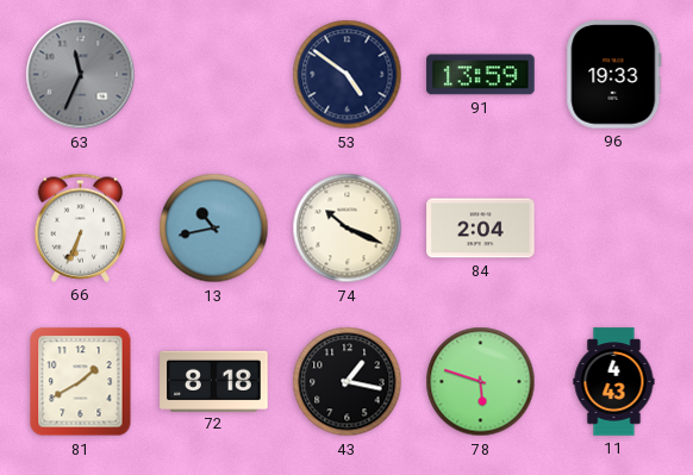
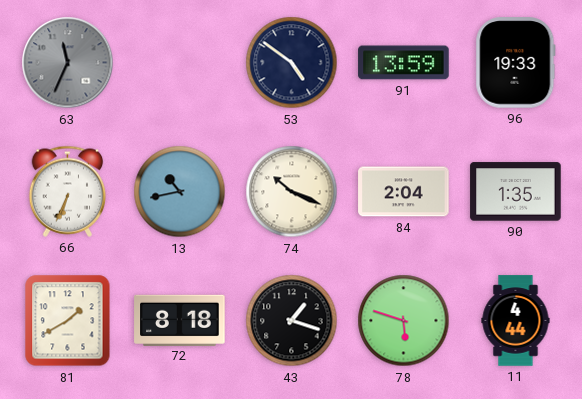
90: none -> 1:35 (516, 192)
43: 1:17 -> 1:18 (292, 321)
11: 4:43 -> 4:44 (516, 321)
